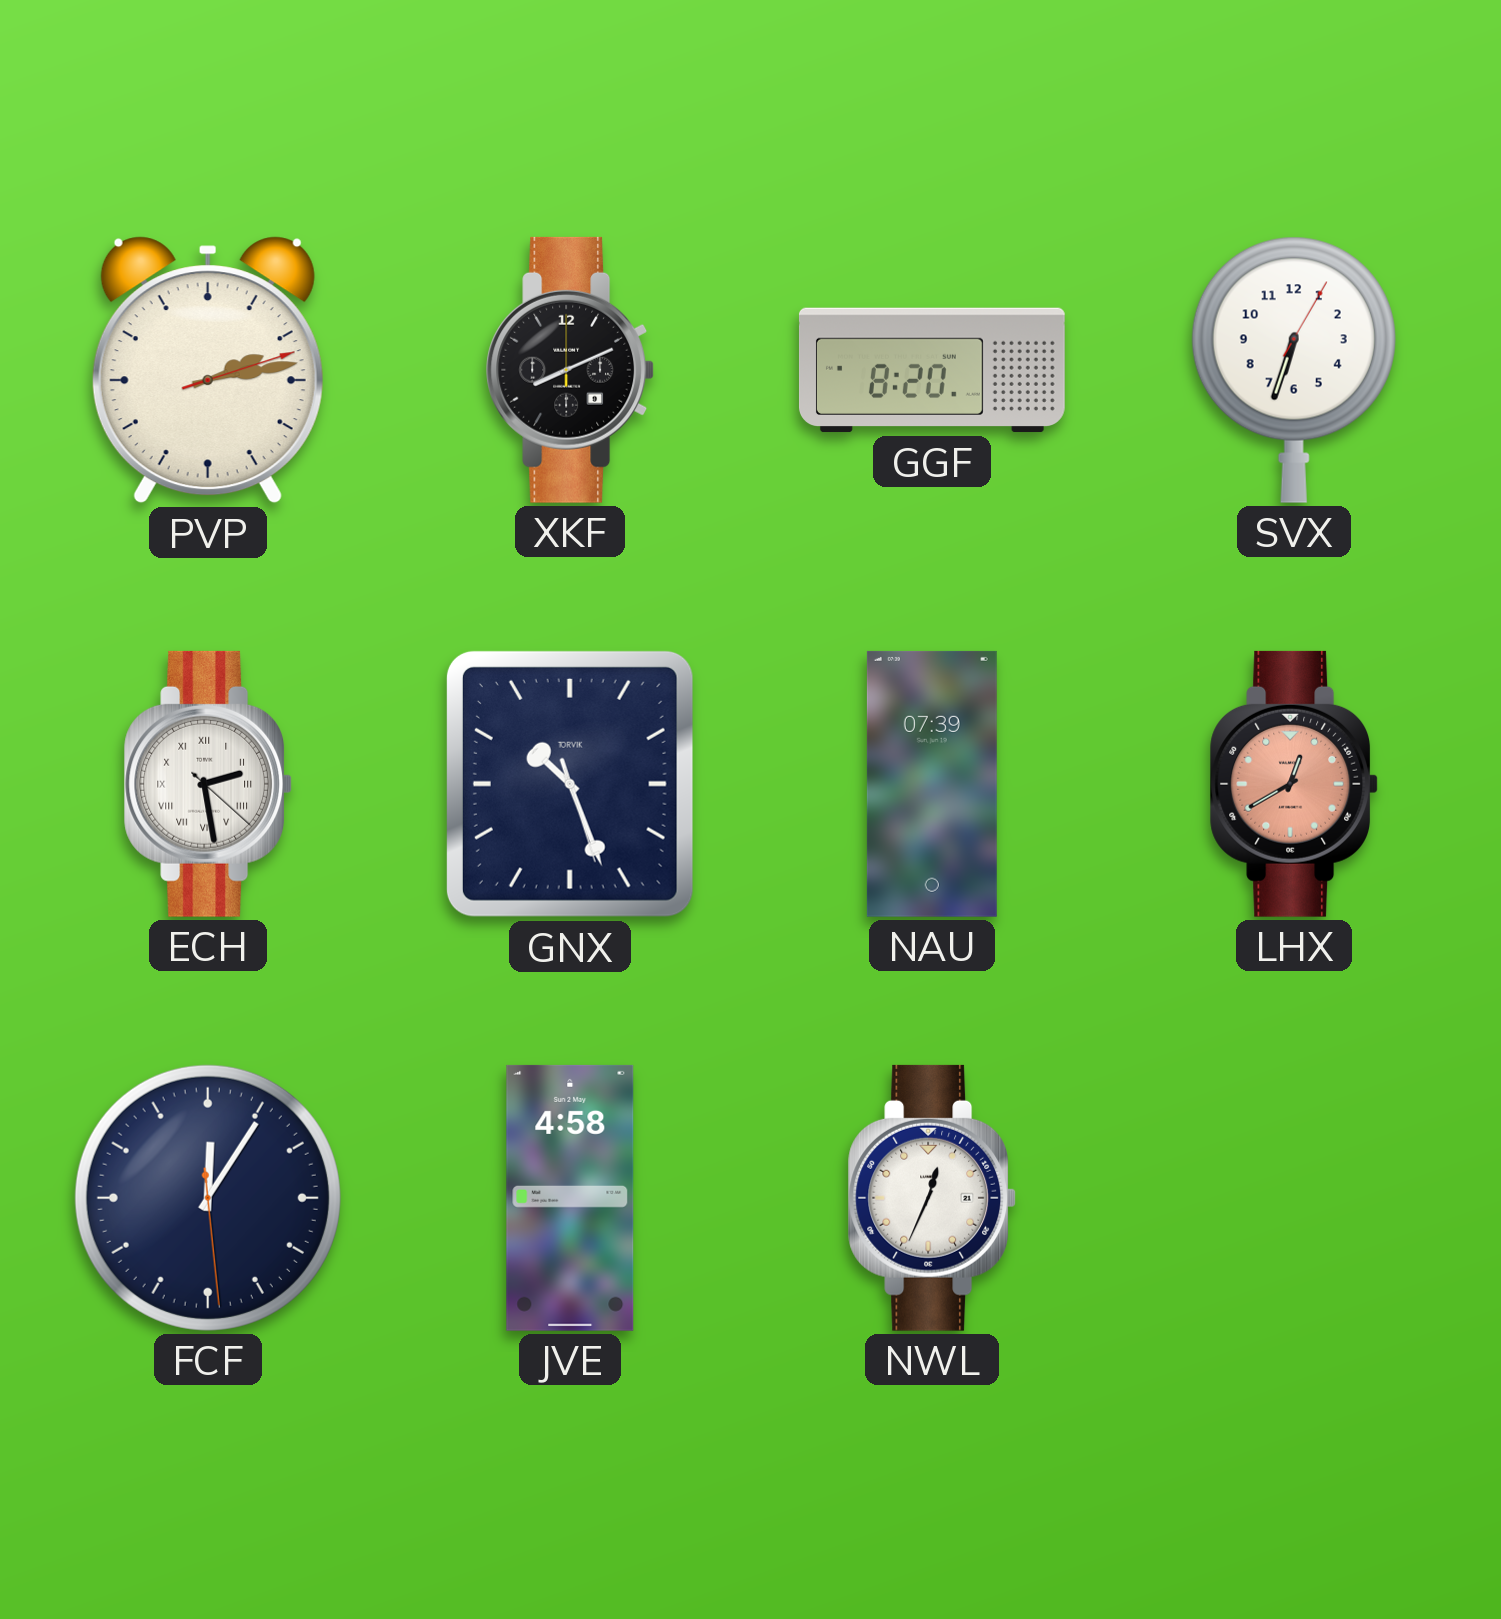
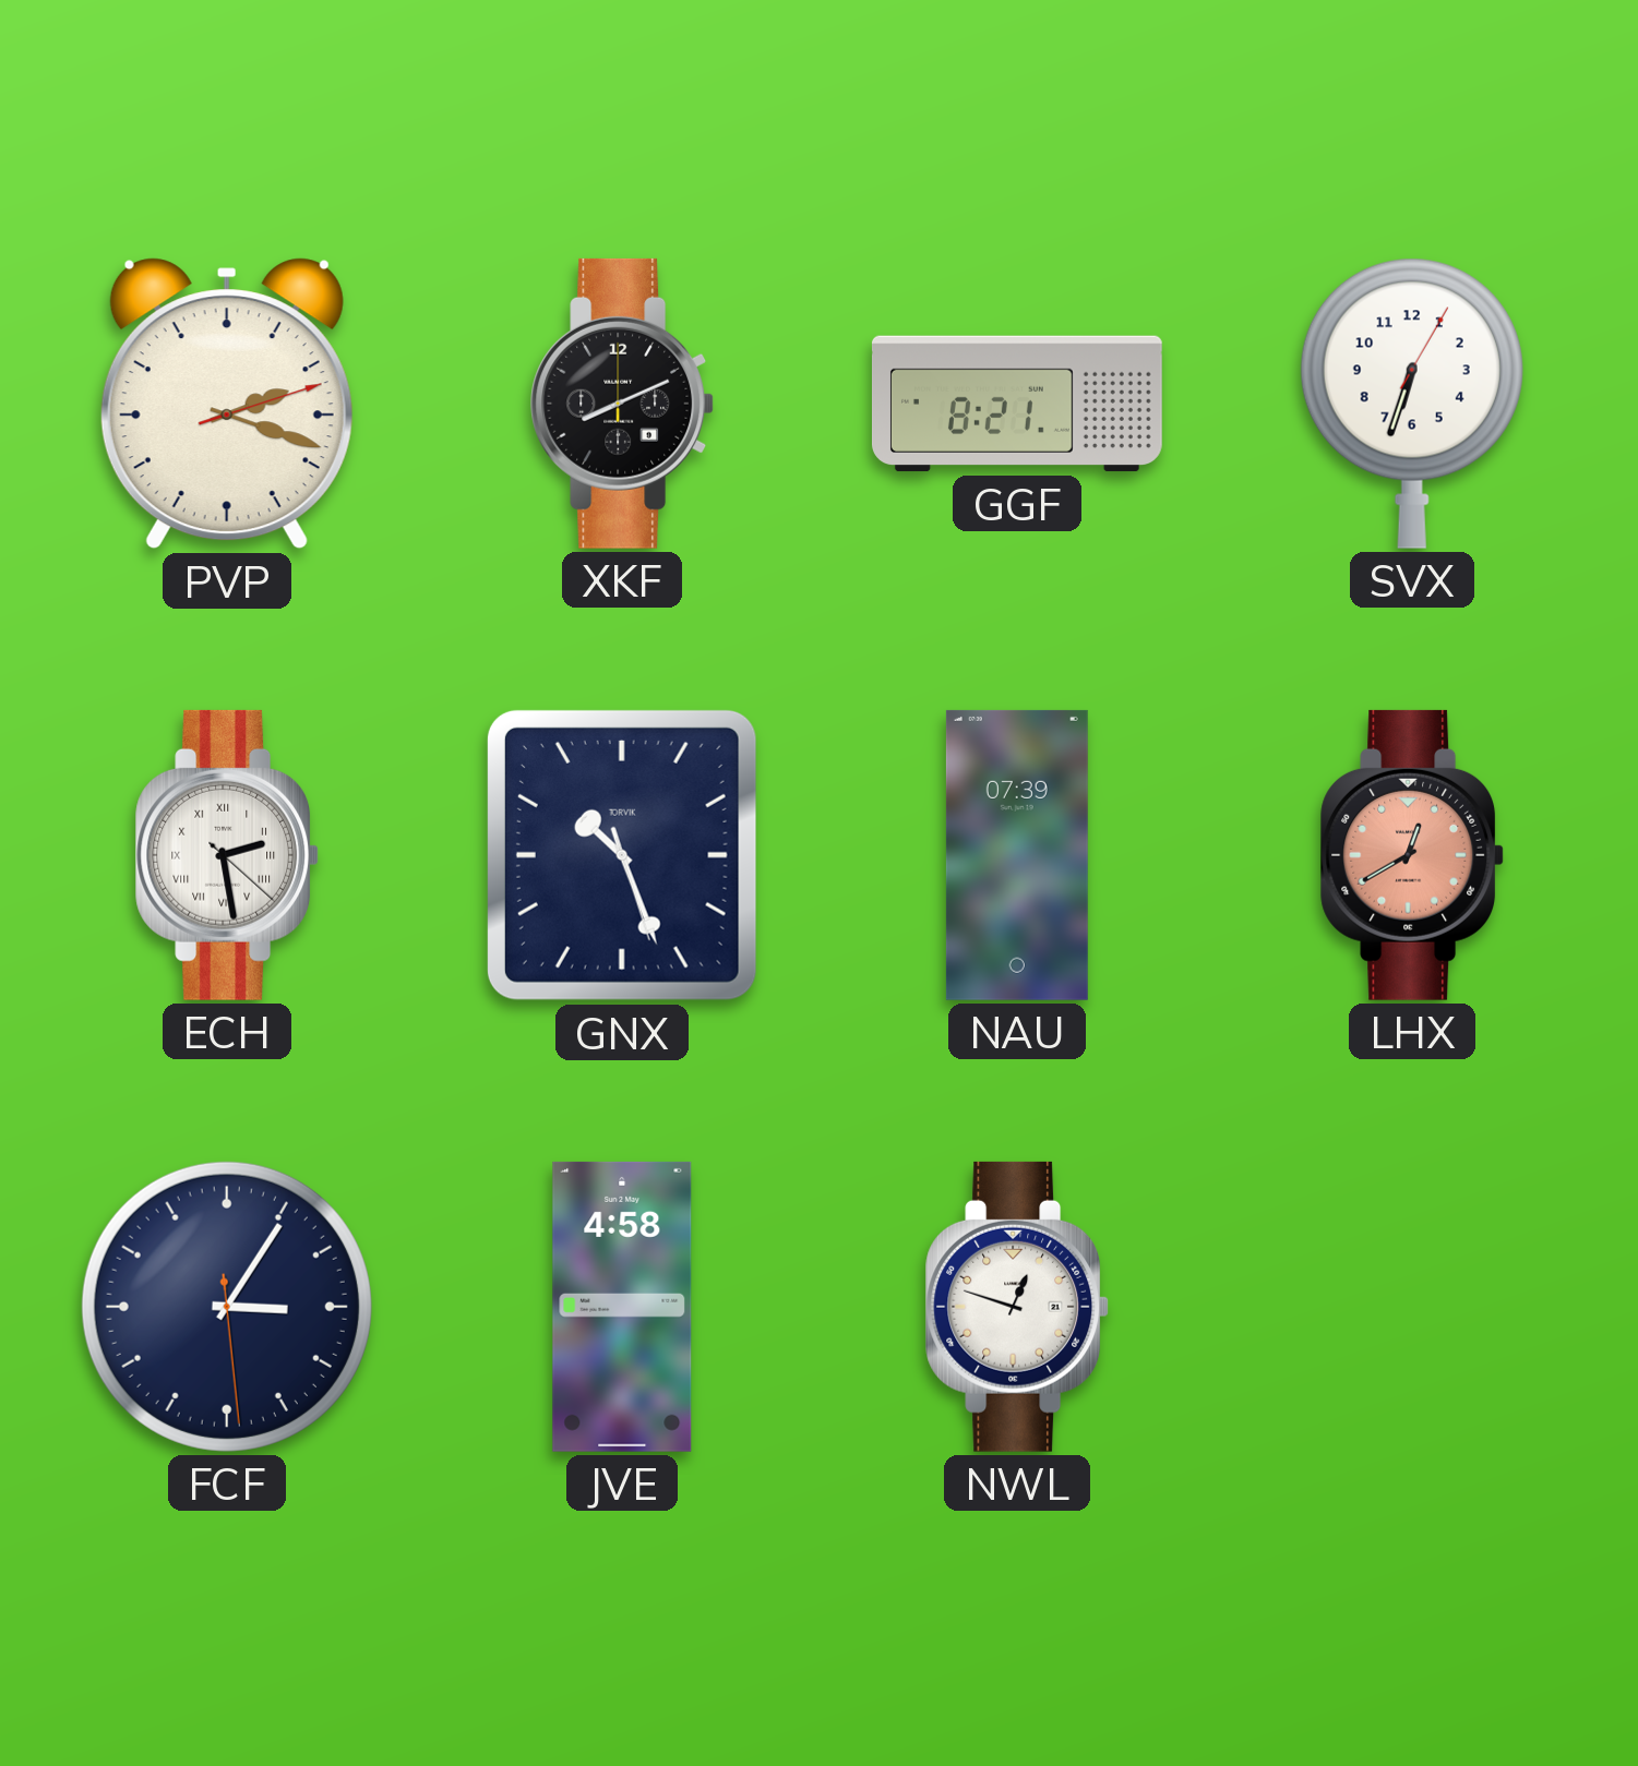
PVP: 2:13 -> 2:18 (227, 404)
GGF: 8:20 -> 8:21 (1017, 404)
FCF: 12:05 -> 3:05 (227, 1307)
NWL: 12:34 -> 12:48 (1017, 1307)
